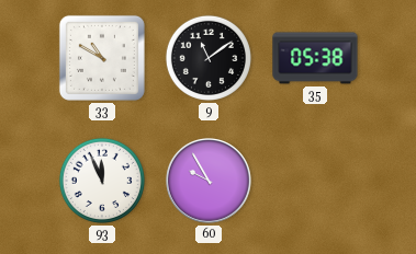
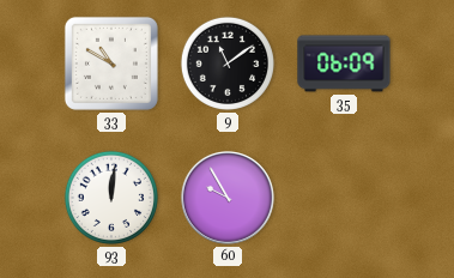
35: 05:38 -> 06:09 (344, 64)
93: 11:56 -> 12:01 (111, 198)
